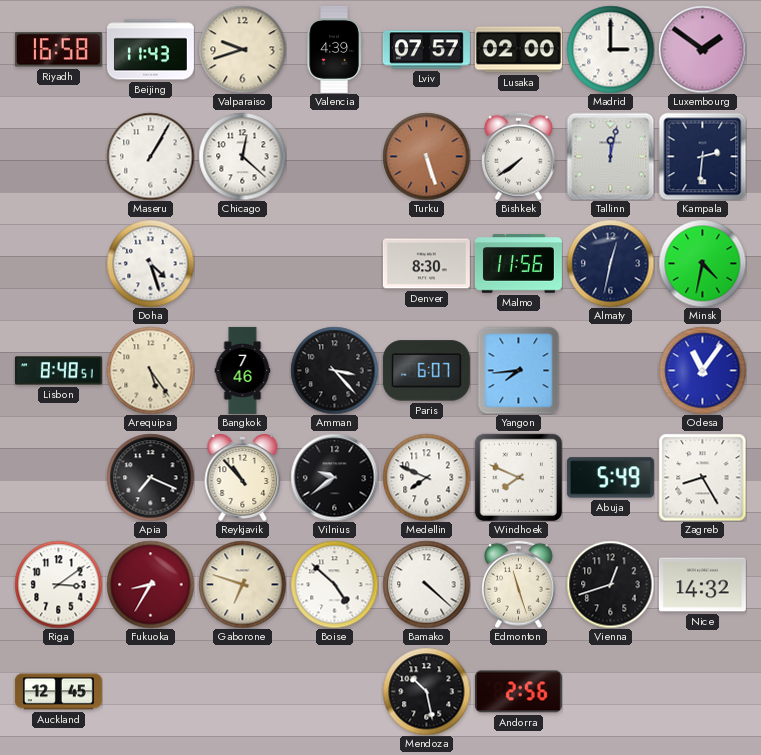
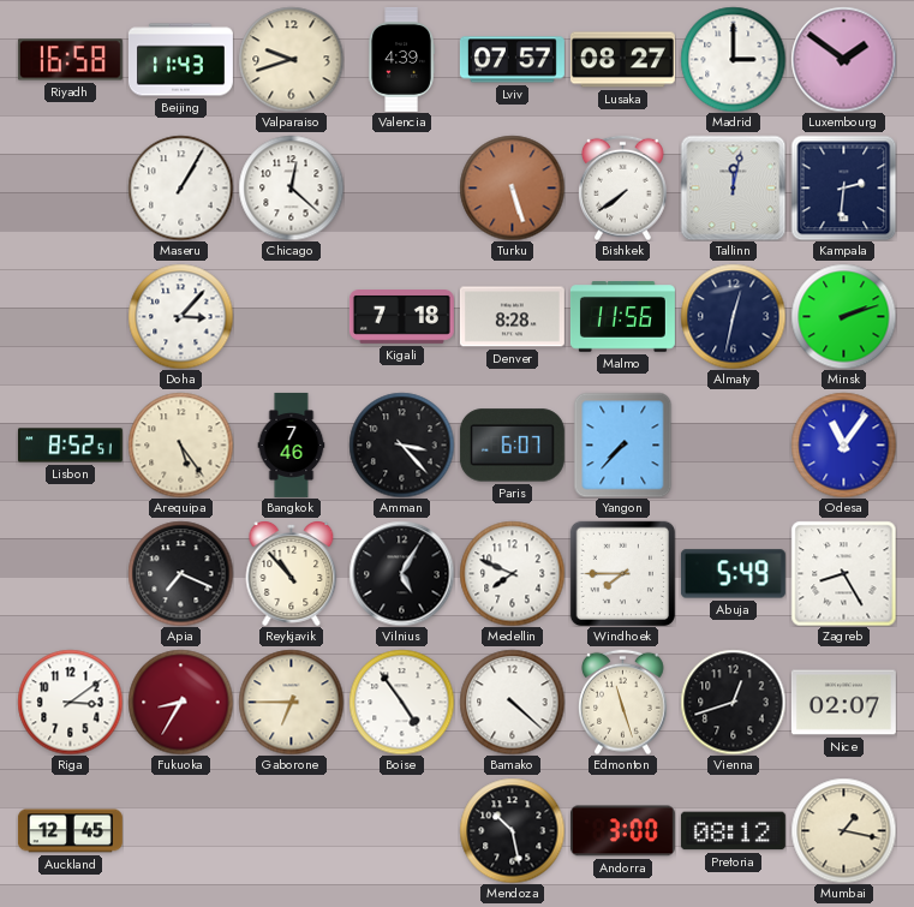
Lusaka: 02:00 -> 08:27 (622, 60)
Doha: 4:27 -> 3:07 (180, 316)
Kigali: none -> 7:18 (401, 317)
Denver: 8:30 -> 8:28 (512, 317)
Minsk: 4:32 -> 2:12 (843, 316)
Lisbon: 8:48 -> 8:52 (70, 446)
Yangon: 7:44 -> 7:37 (623, 444)
Vilnius: 9:39 -> 5:05 (401, 573)
Windhoek: 7:49 -> 7:45 (622, 573)
Gaborone: 6:48 -> 6:45 (291, 702)
Boise: 4:52 -> 4:54 (401, 702)
Nice: 14:32 -> 02:07 (843, 703)
Andorra: 2:56 -> 3:00 (622, 831)
Pretoria: none -> 08:12 (733, 831)
Mumbai: none -> 1:17 (843, 830)
